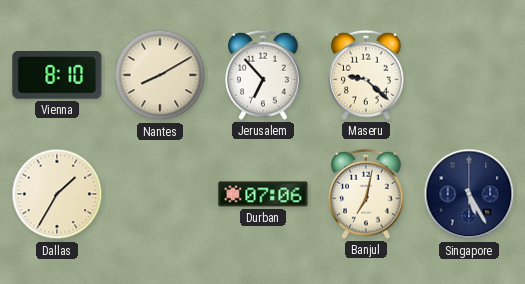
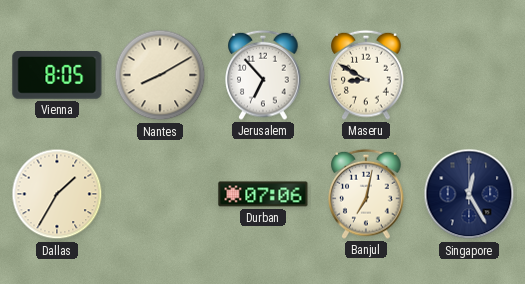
Vienna: 8:10 -> 8:05 (57, 76)
Maseru: 9:22 -> 8:50 (366, 75)
Singapore: 5:25 -> 12:25 (469, 194)
